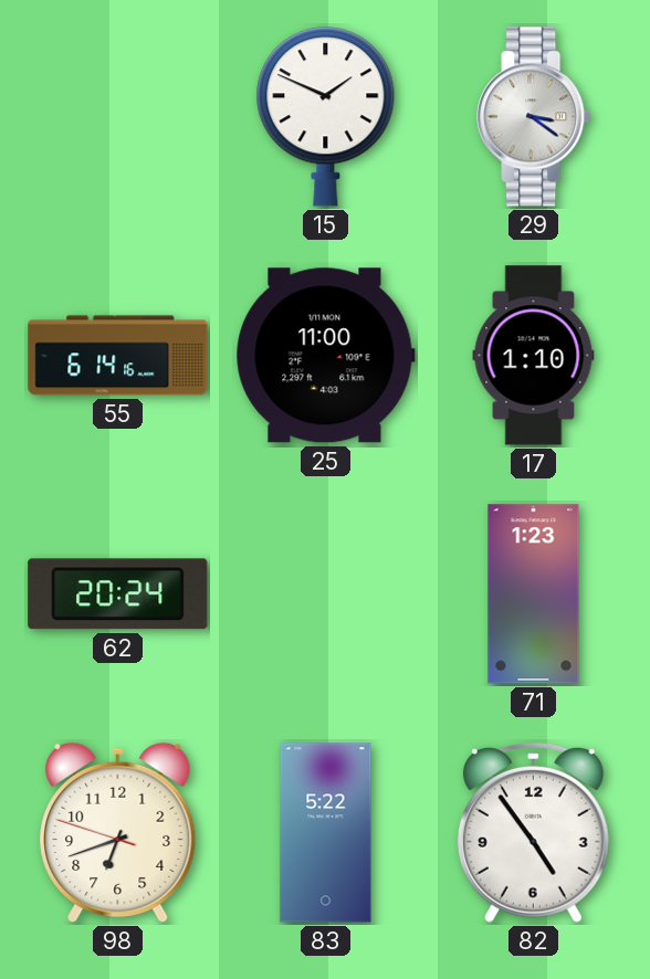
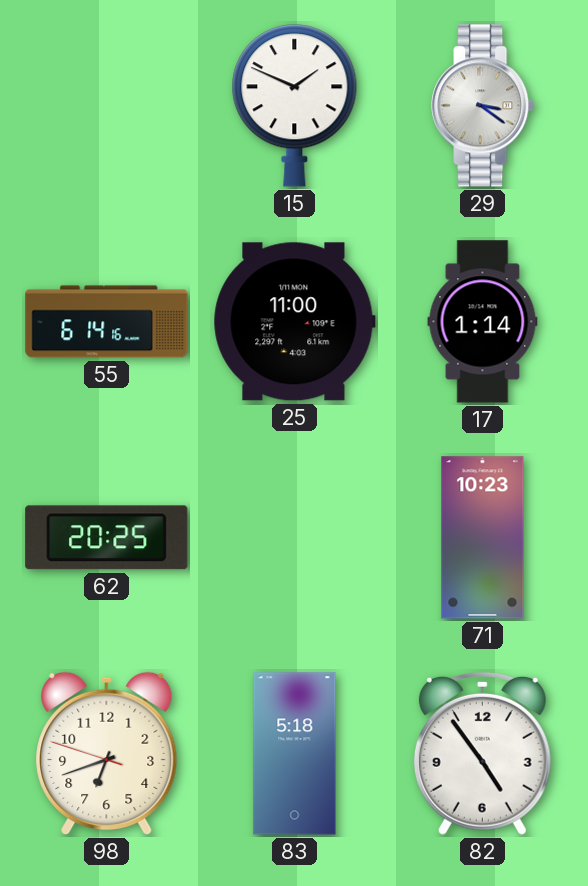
17: 1:10 -> 1:14 (483, 322)
62: 20:24 -> 20:25 (107, 538)
71: 1:23 -> 10:23 (483, 538)
83: 5:22 -> 5:18 (295, 754)
